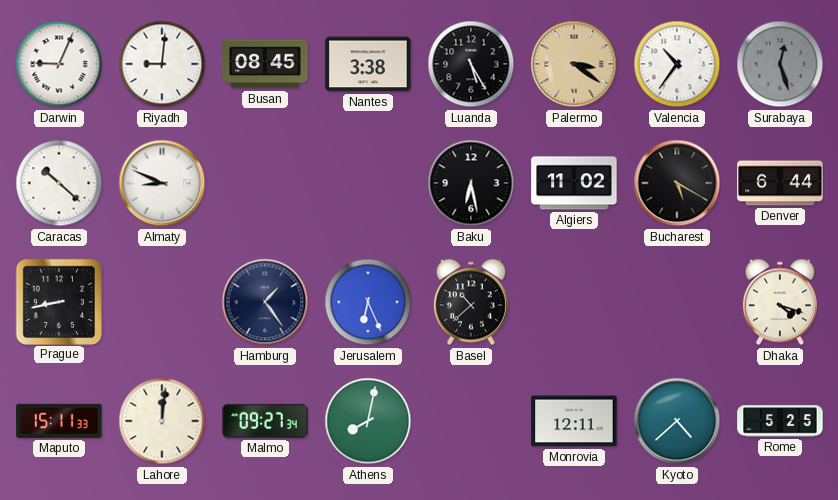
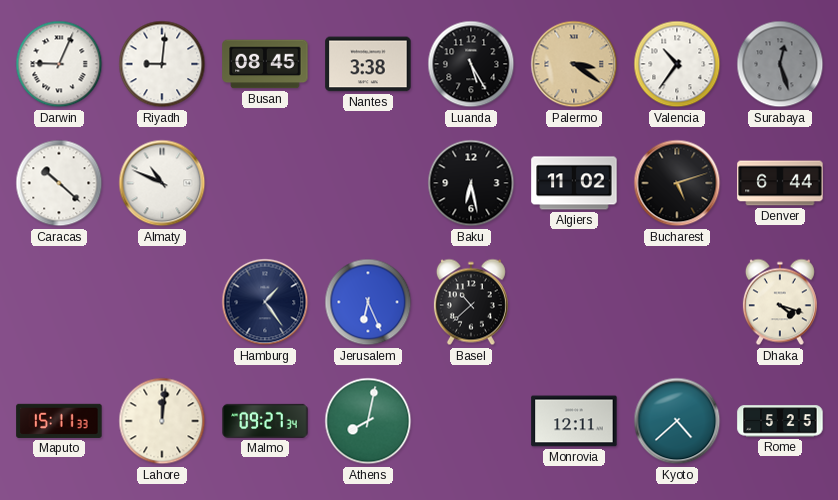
Almaty: 8:49 -> 10:49 (162, 183)
Bucharest: 5:20 -> 5:12 (677, 183)
Prague: 8:43 -> none (58, 301)
